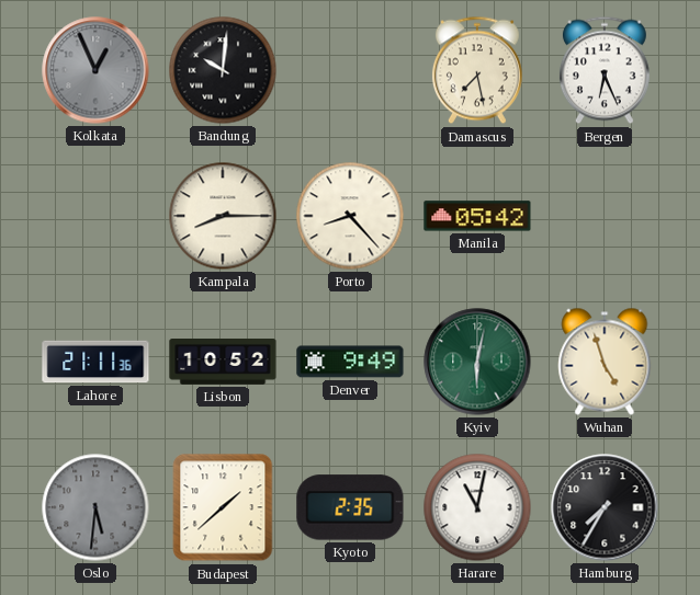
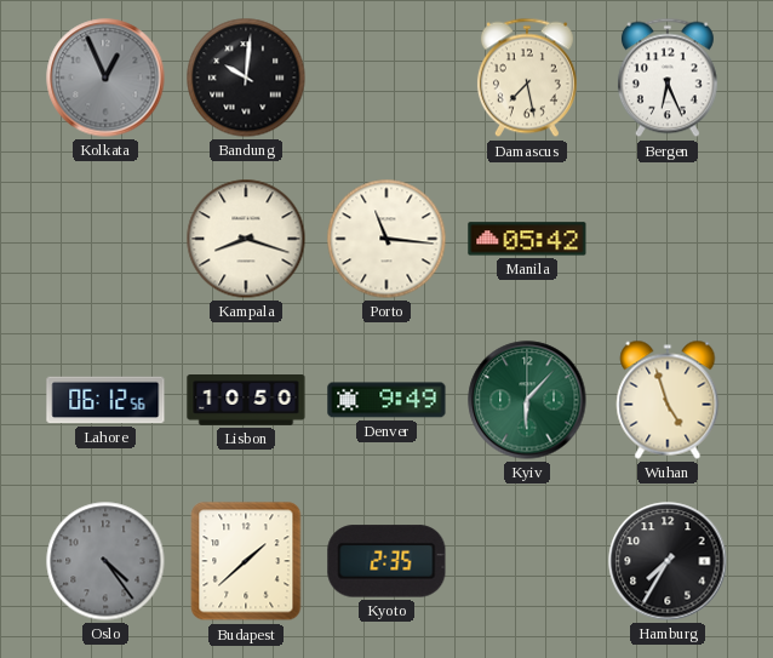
Kampala: 8:15 -> 8:18 (246, 239)
Porto: 8:23 -> 11:16 (386, 239)
Lahore: 21:11 -> 06:12 (105, 400)
Lisbon: 10:52 -> 10:50 (246, 401)
Kyiv: 6:02 -> 6:07 (527, 400)
Oslo: 5:31 -> 4:24 (105, 561)
Harare: 11:02 -> none (477, 507)
